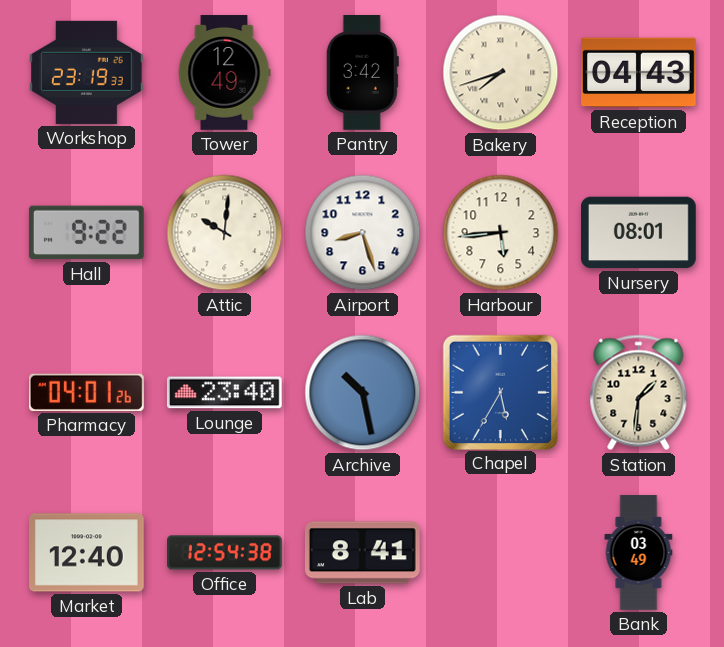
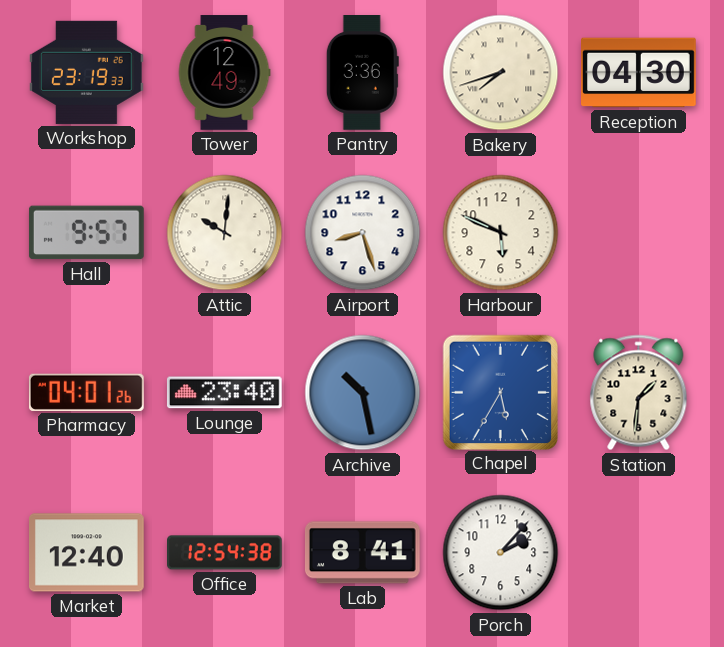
Pantry: 3:42 -> 3:36 (362, 73)
Reception: 04:43 -> 04:30 (639, 73)
Hall: 9:22 -> 9:57 (86, 233)
Harbour: 5:44 -> 5:49 (501, 233)
Nursery: 08:01 -> none (639, 233)
Porch: none -> 2:07 (501, 553)
Bank: 03:49 -> none (639, 553)
